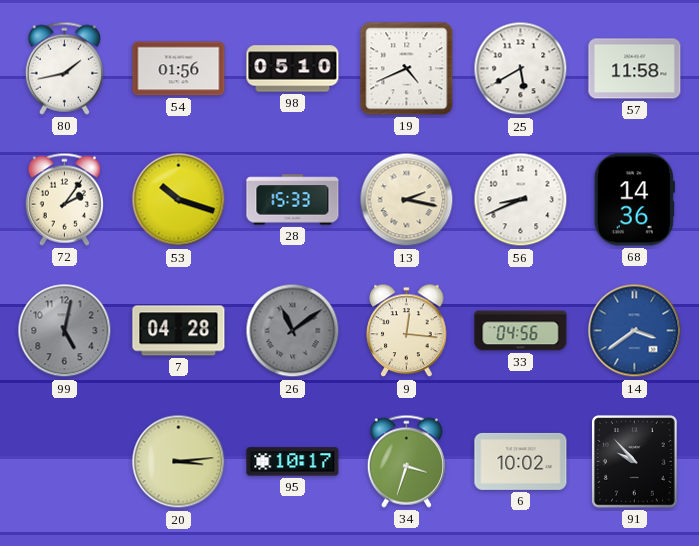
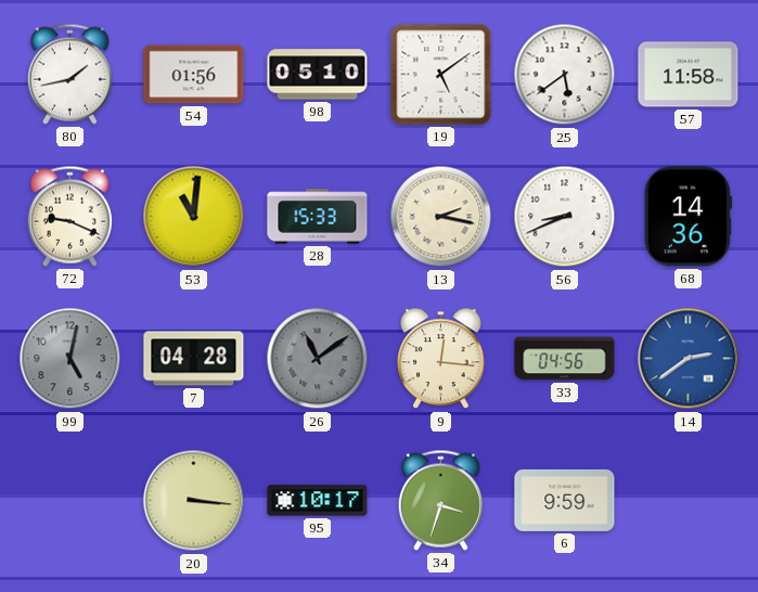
19: 4:41 -> 5:09 (441, 75)
25: 5:40 -> 5:39 (565, 75)
72: 2:06 -> 9:19 (69, 216)
53: 10:18 -> 11:01 (194, 217)
14: 3:39 -> 2:39 (689, 359)
20: 3:14 -> 3:16 (194, 501)
6: 10:02 -> 9:59 (565, 500)
91: 9:53 -> none (635, 462)
